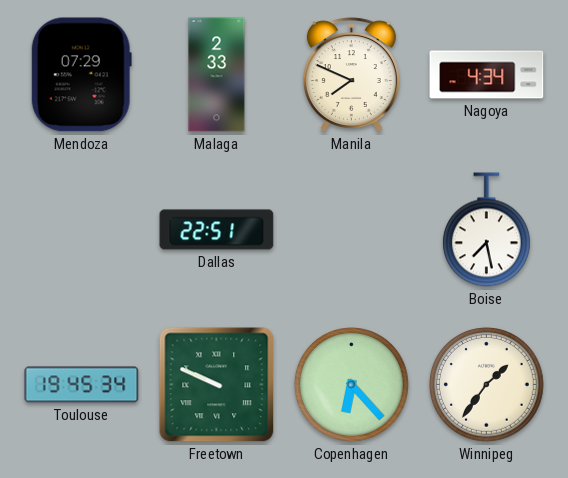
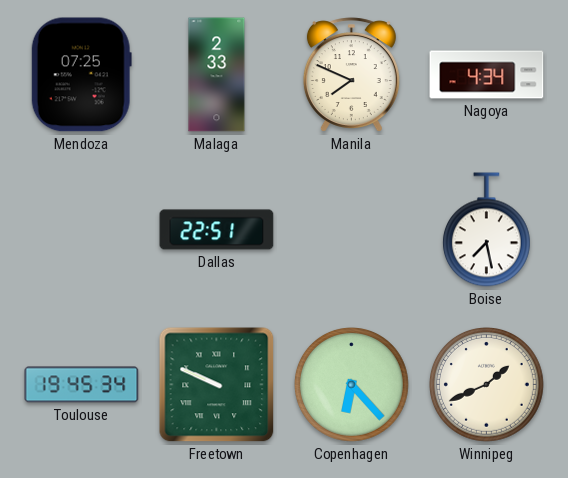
Mendoza: 07:29 -> 07:25 (81, 75)
Winnipeg: 1:36 -> 1:41 (487, 385)
